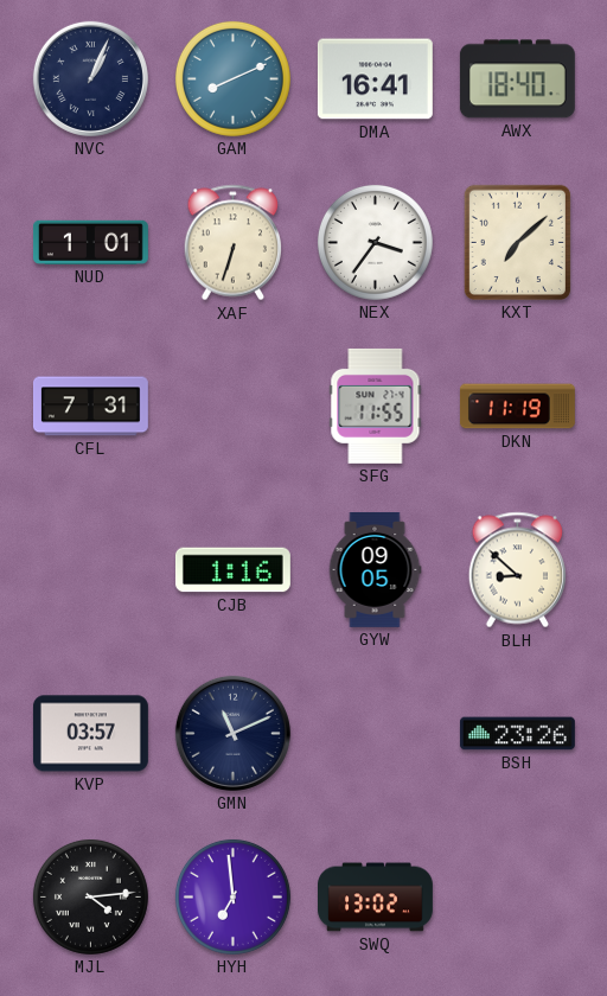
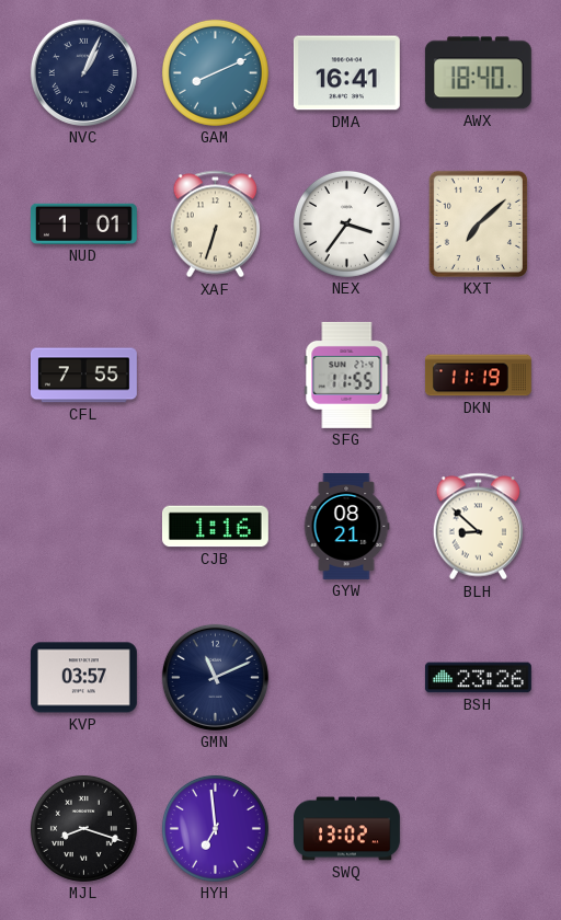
CFL: 7:31 -> 7:55 (83, 376)
GYW: 09:05 -> 08:21 (346, 526)
MJL: 4:14 -> 8:18 (83, 828)
